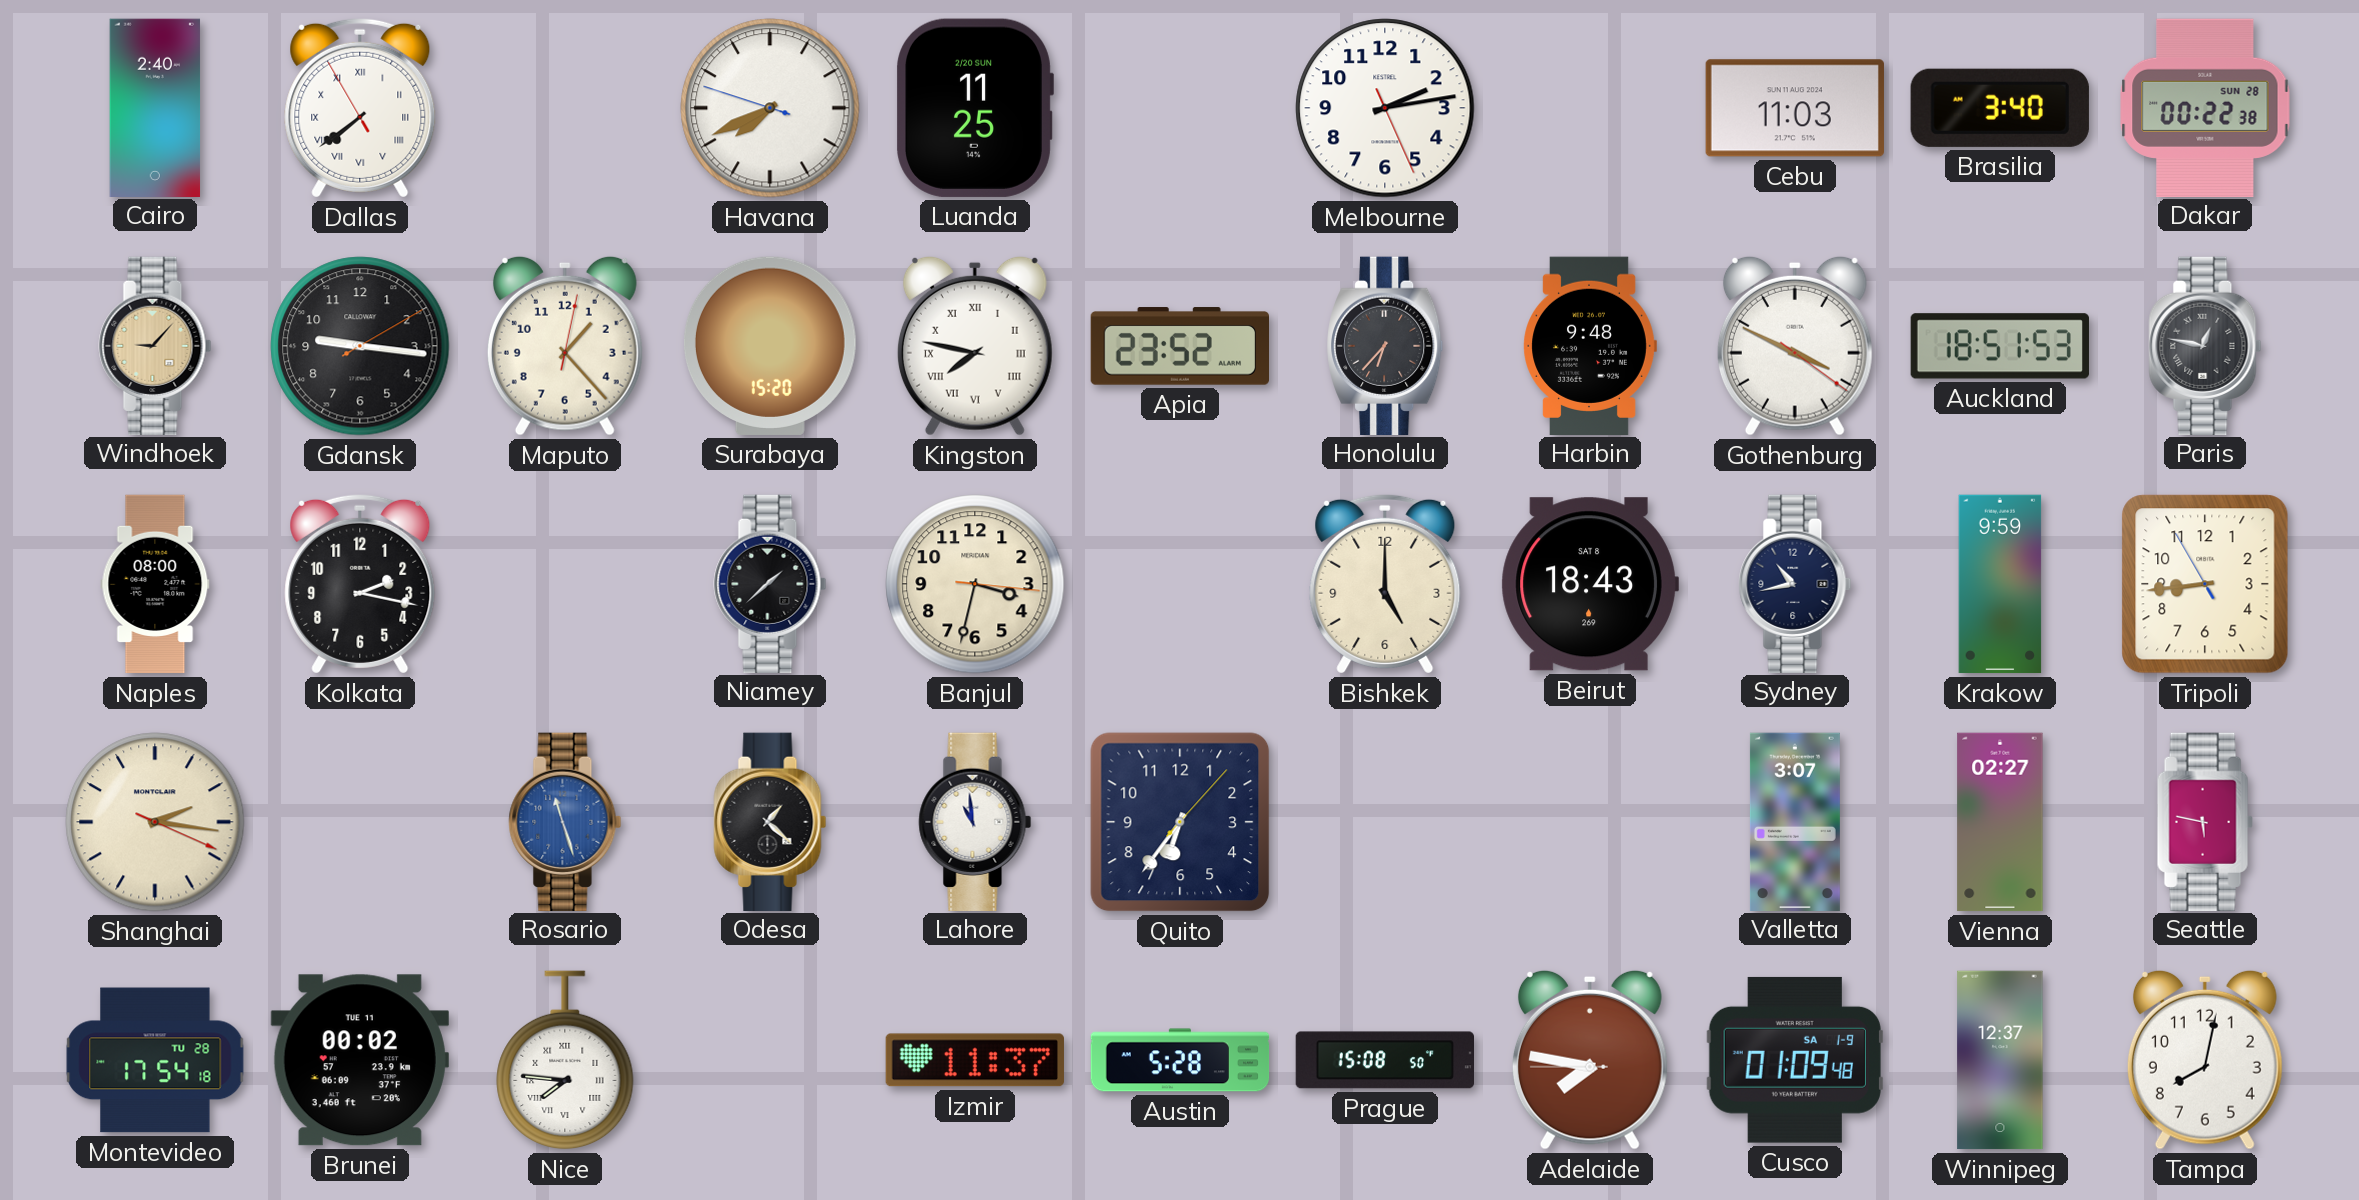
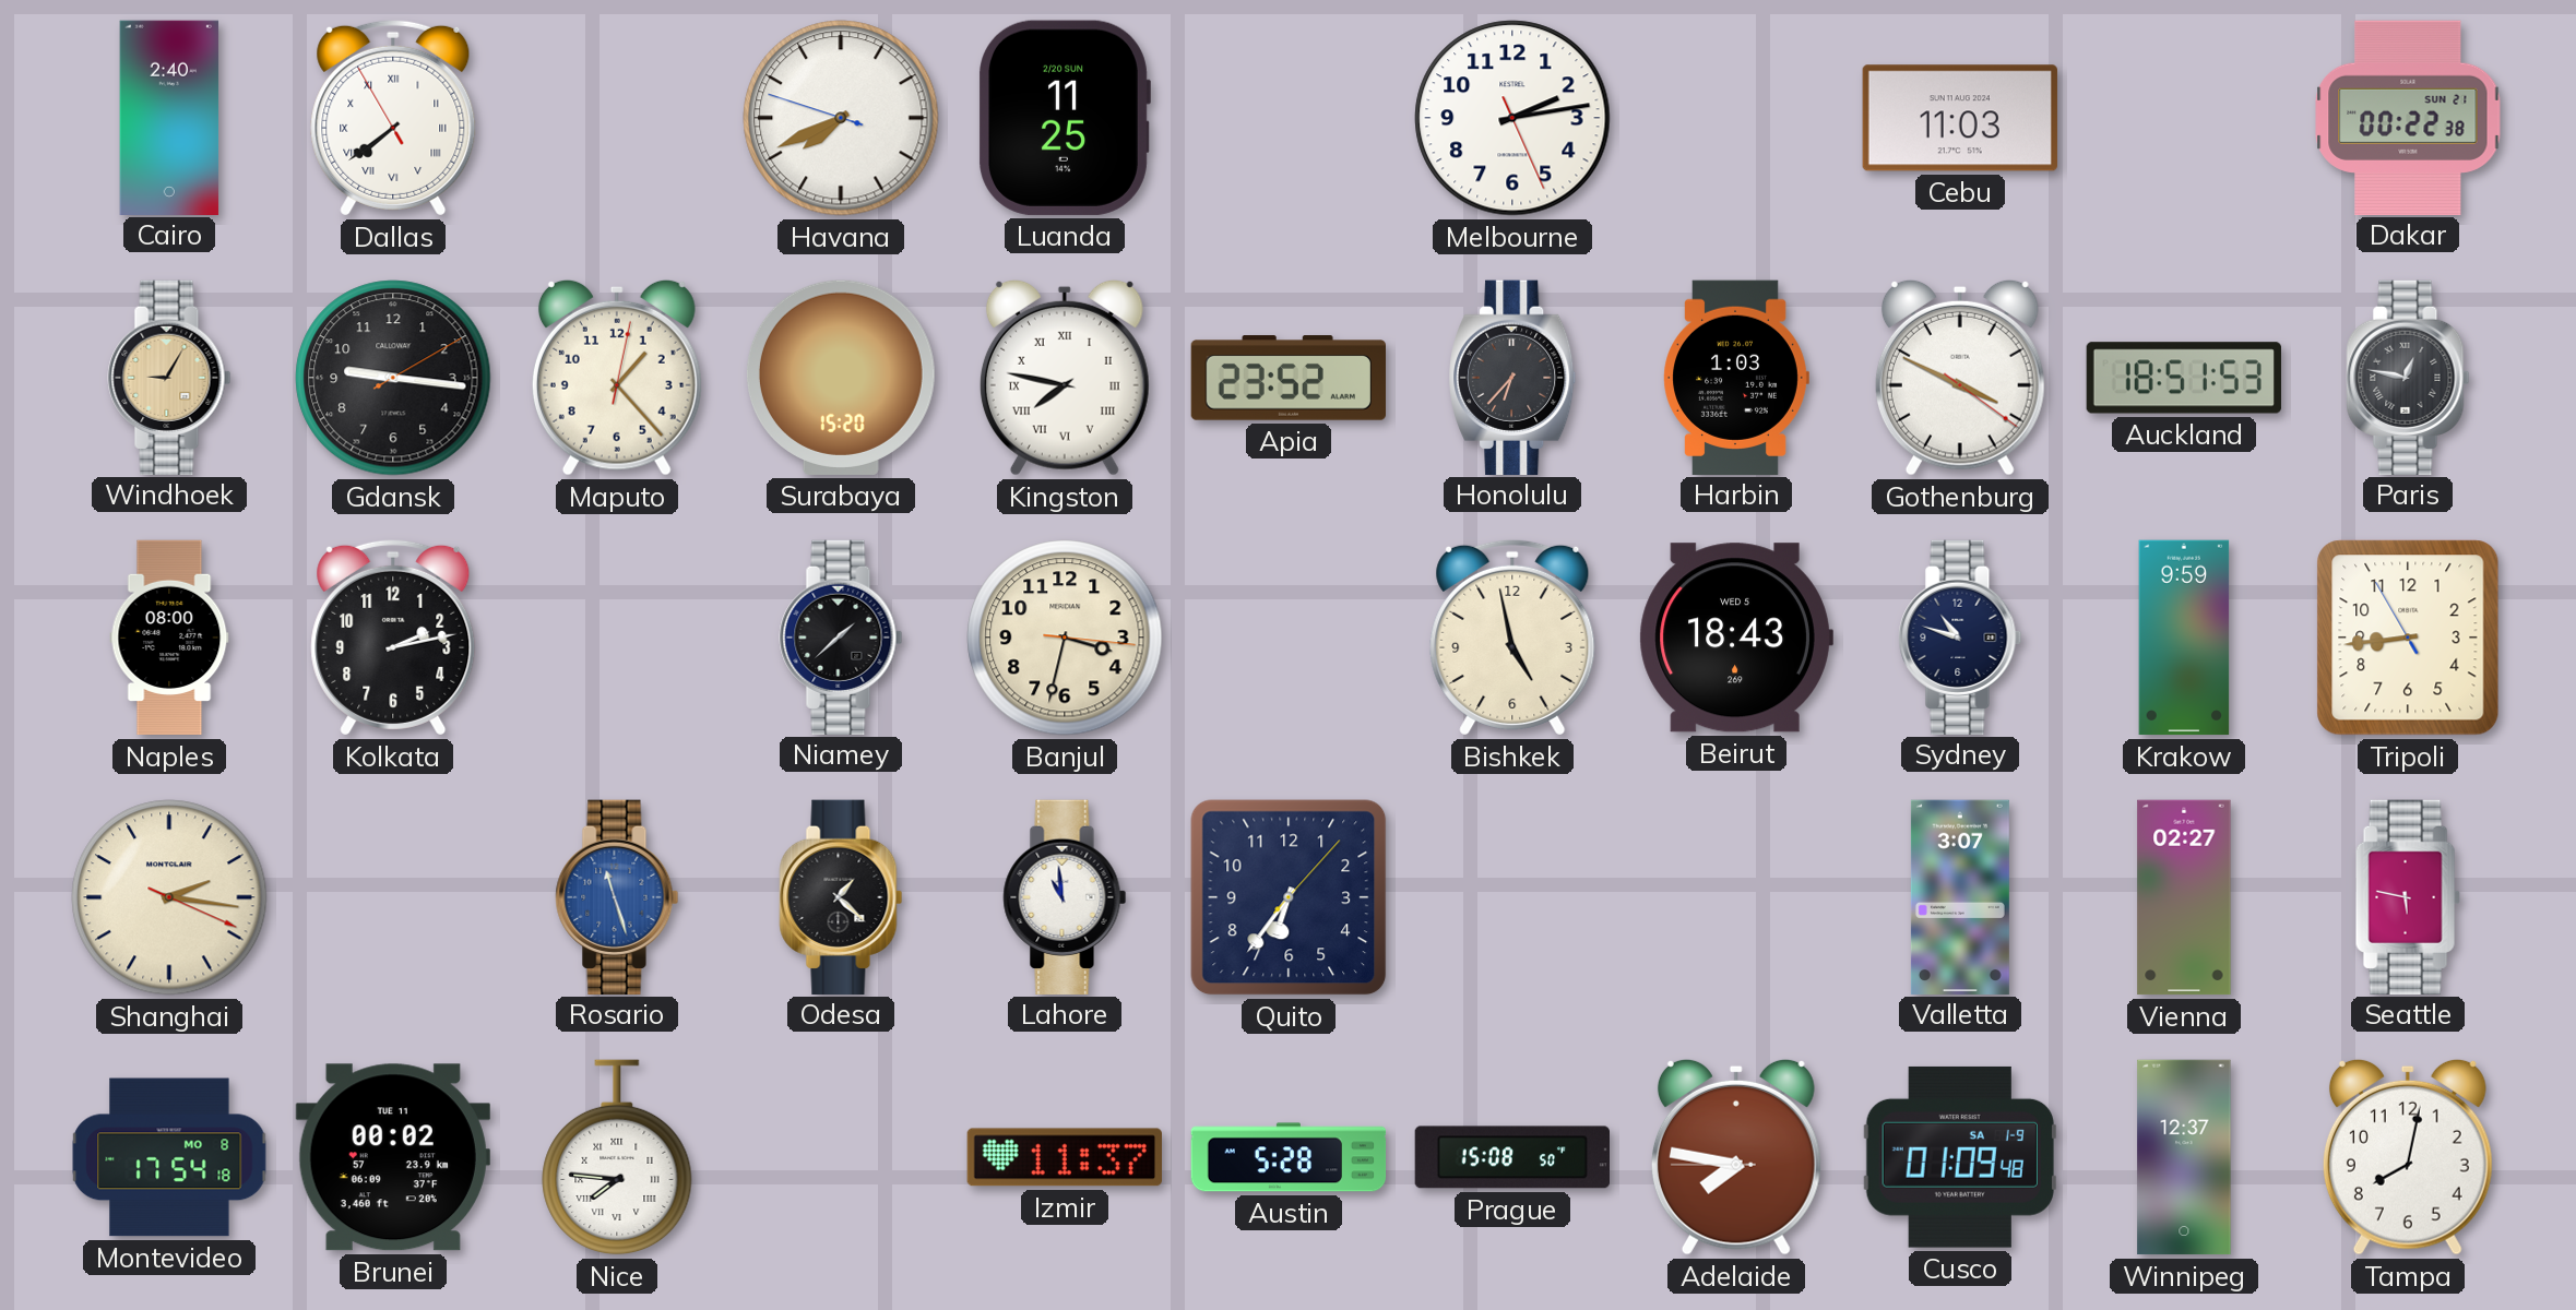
Brasilia: 3:40 -> none (2000, 108)
Dakar date: SUN 28 -> SUN 21 (2408, 117)
Windhoek: 9:07 -> 9:05 (169, 377)
Harbin: 9:48 -> 1:03 (1736, 377)
Kolkata: 2:17 -> 2:13 (393, 638)
Bishkek: 5:00 -> 4:58 (1512, 638)
Beirut date: SAT 8 -> WED 5 (1736, 638)
Sydney: 10:43 -> 10:48 (1960, 636)
Montevideo date: TU 28 -> MO 8 (169, 1157)
